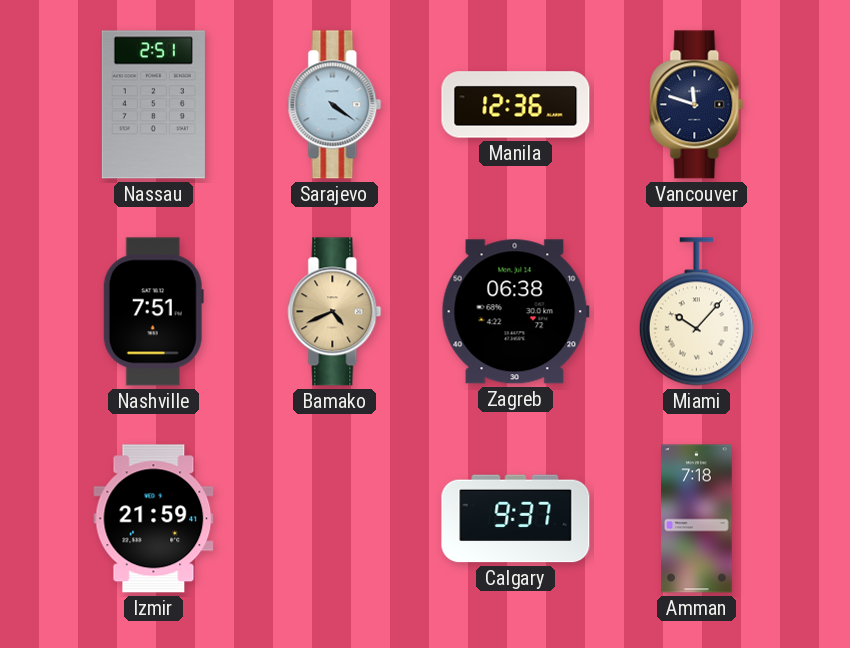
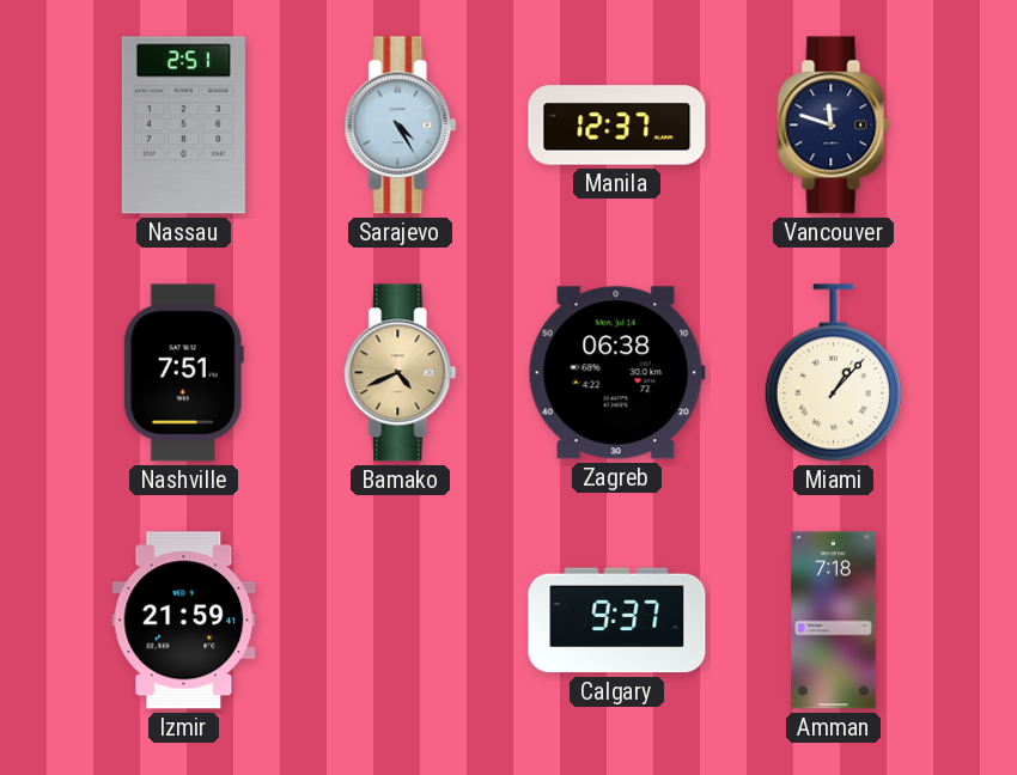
Sarajevo: 4:21 -> 4:25 (401, 126)
Manila: 12:36 -> 12:37 (617, 126)
Miami: 10:07 -> 1:07 (833, 373)
